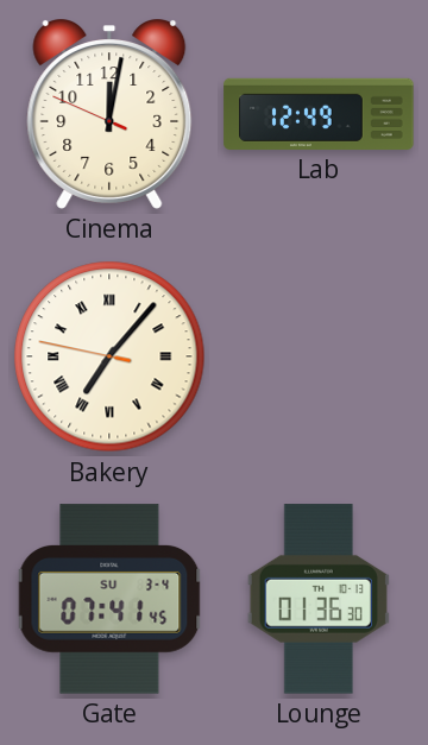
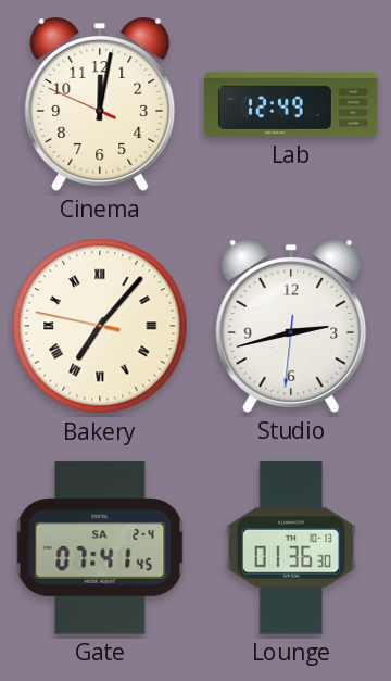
Studio: none -> 2:42 (291, 327)
Gate date: SU 3-4 -> SA 2-4 (100, 547)
